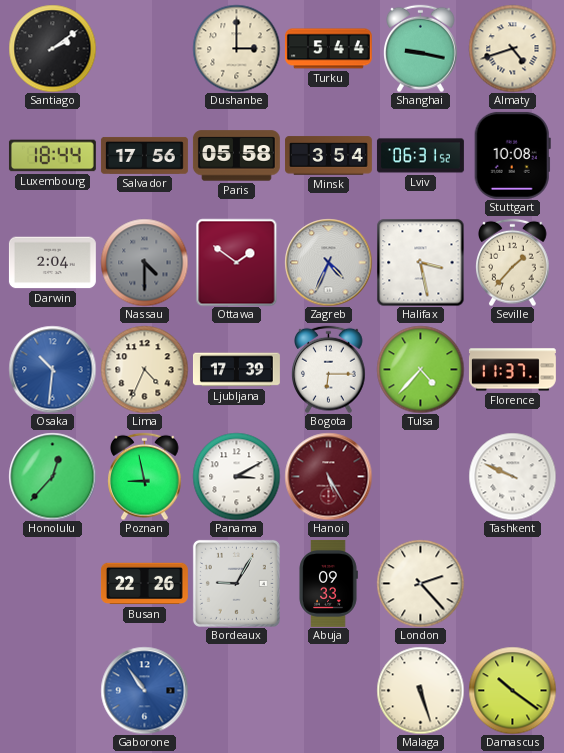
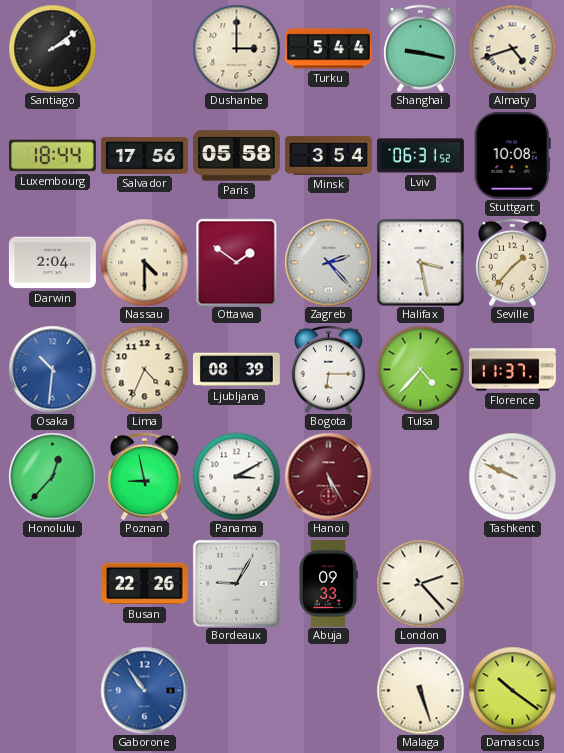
Nassau dial: grey -> cream (144, 262)
Zagreb: 4:34 -> 2:23 (328, 262)
Ljubljana: 17:39 -> 08:39 (236, 370)
